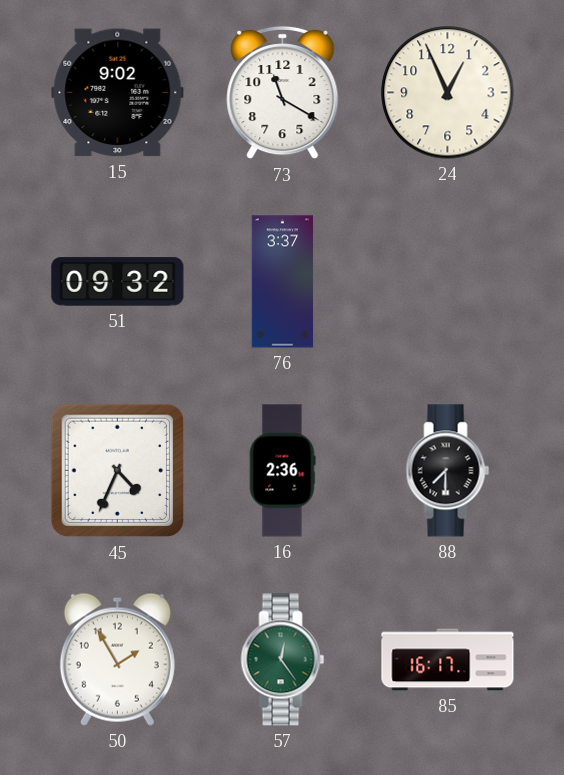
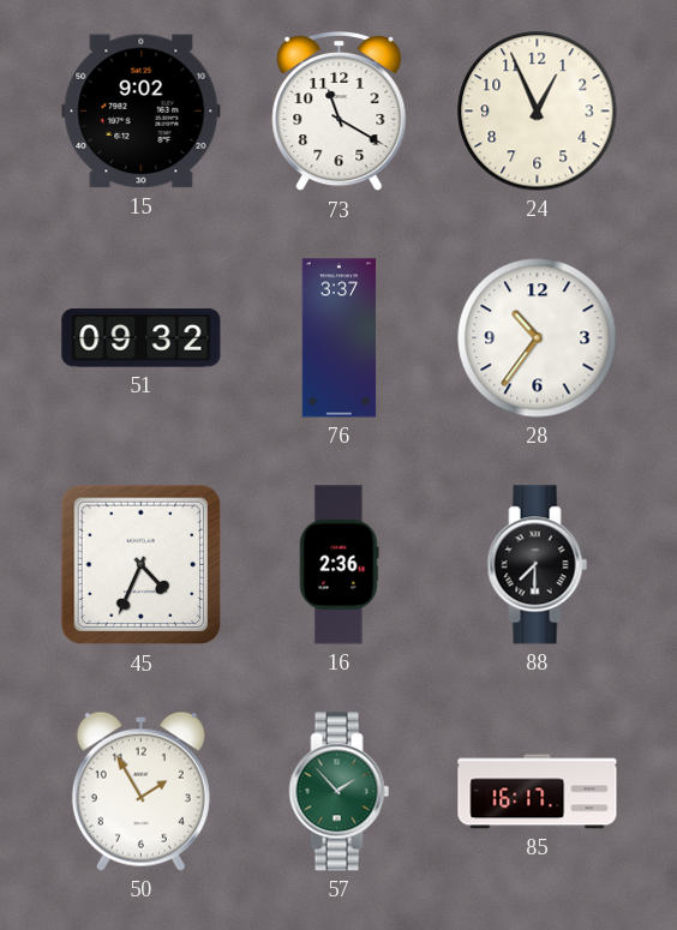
28: none -> 10:36 (538, 338)
57: 12:24 -> 1:53 (340, 792)
